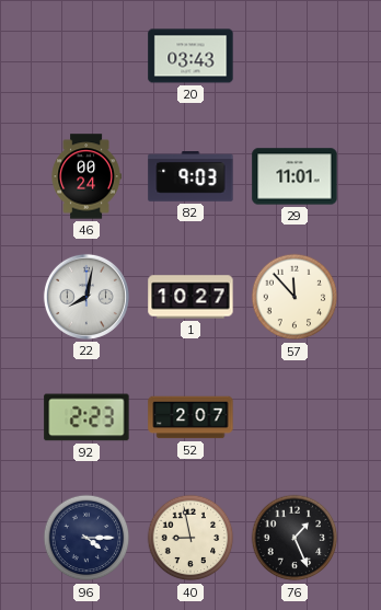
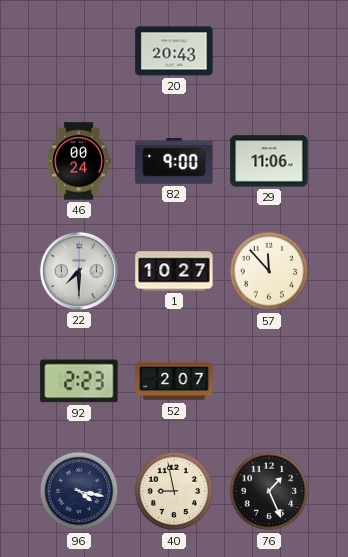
20: 03:43 -> 20:43 (174, 51)
82: 9:03 -> 9:00 (174, 161)
29: 11:01 -> 11:06 (269, 161)
22: 8:02 -> 7:30 (79, 271)
96: 4:15 -> 4:17 (79, 491)
